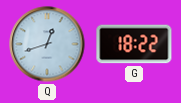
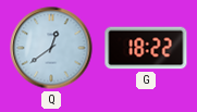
Q: 12:42 -> 12:39 (51, 48)
